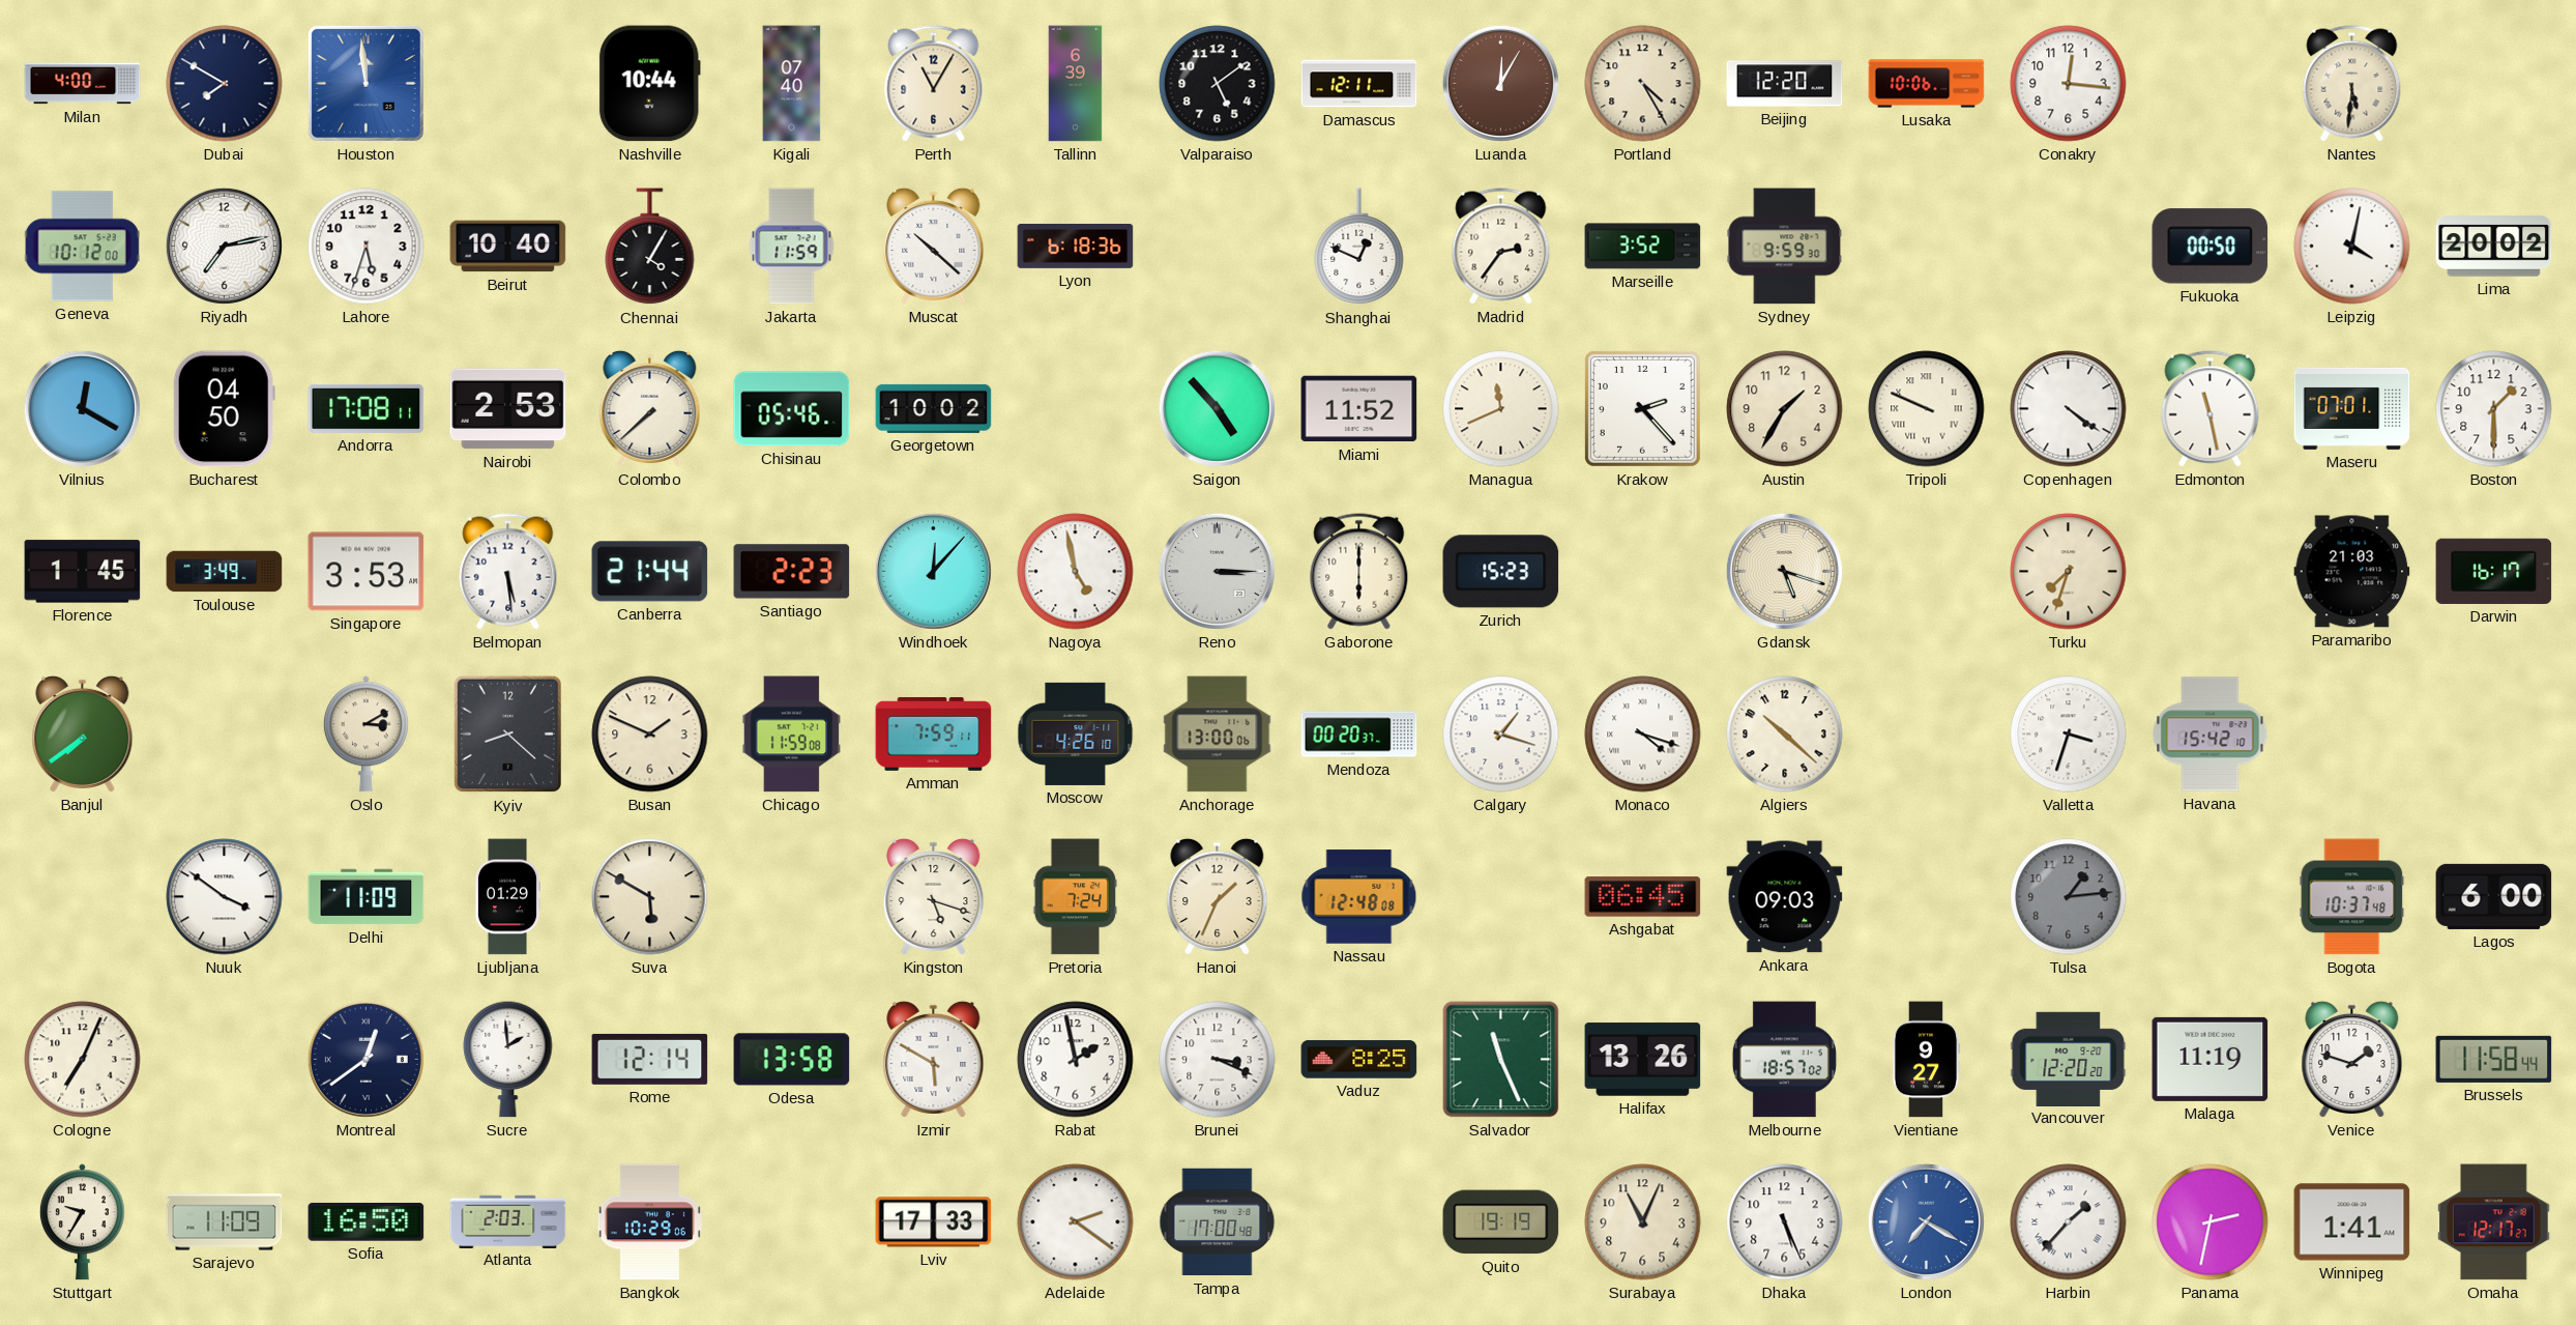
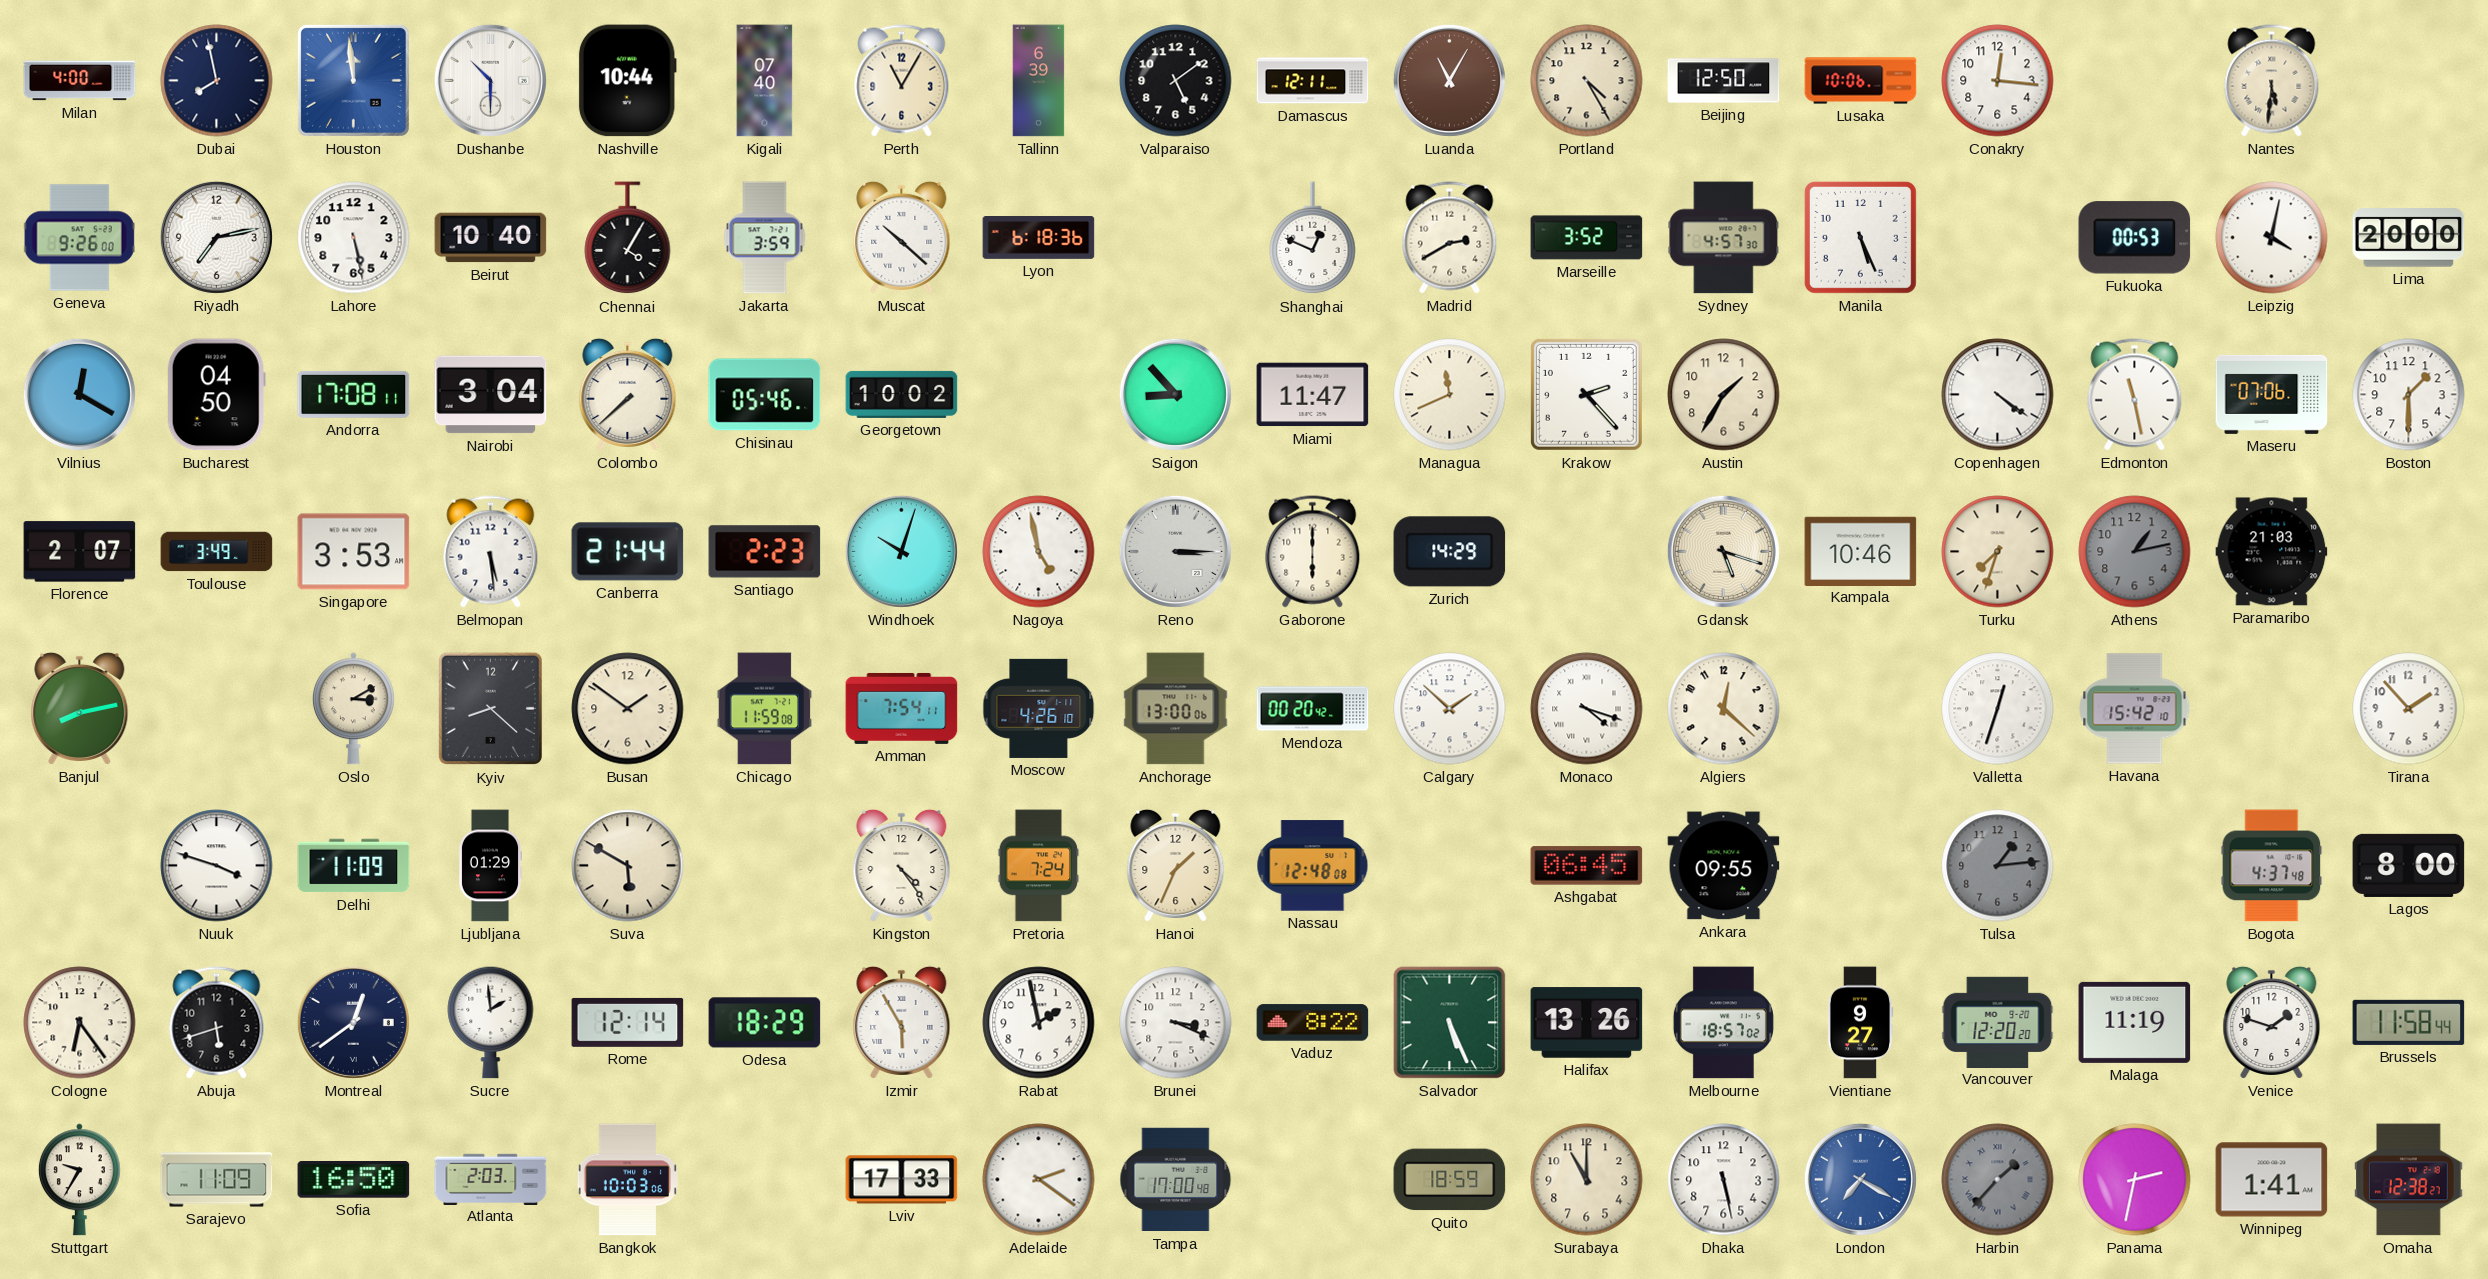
Dubai: 7:50 -> 7:58 (217, 81)
Dushanbe: none -> 10:30 (490, 80)
Luanda: 12:05 -> 11:05 (1449, 80)
Beijing: 12:20 -> 12:50 (1724, 81)
Geneva: 10:12 -> 9:26 (79, 238)
Lahore: 5:33 -> 5:28 (354, 238)
Jakarta: 11:59 -> 3:59 (765, 238)
Madrid: 2:36 -> 2:40 (1450, 238)
Sydney: 9:59 -> 4:57 (1724, 238)
Manila: none -> 5:26 (1860, 237)
Fukuoka: 00:50 -> 00:53 (2135, 238)
Lima: 20:02 -> 20:00 (2409, 238)
Nairobi: 2:53 -> 3:04 (491, 395)
Saigon: 4:53 -> 8:53 (1175, 394)
Miami: 11:52 -> 11:47 (1313, 395)
Tripoli: 9:49 -> none (1927, 409)
Maseru: 07:01 -> 07:06 (2272, 394)
Florence: 1:45 -> 2:07 (80, 552)
Windhoek: 12:07 -> 10:03 (901, 551)
Zurich: 15:23 -> 14:29 (1450, 552)
Kampala: none -> 10:46 (1861, 551)
Athens: none -> 1:13 (2135, 552)
Darwin: 16:17 -> none (2494, 571)
Banjul: 7:39 -> 8:13 (80, 708)
Busan: 1:49 -> 1:51 (628, 709)
Amman: 7:59 -> 7:54 (902, 708)
Mendoza: 00:20:37 -> 00:20:42 (1313, 709)
Calgary: 1:18 -> 1:52 (1450, 709)
Algiers: 10:22 -> 12:22 (1724, 709)
Valletta: 3:33 -> 12:33 (1998, 709)
Tirana: none -> 1:53 (2409, 709)
Nuuk: 3:51 -> 3:48 (217, 866)
Kingston: 5:18 -> 4:24 (902, 865)
Ankara: 09:03 -> 09:55 (1724, 866)
Bogota: 10:37 -> 4:37 (2272, 866)
Lagos: 6:00 -> 8:00 (2409, 865)
Cologne: 7:04 -> 6:24 (80, 1023)
Abuja: none -> 5:42 (217, 1023)
Odesa: 13:58 -> 18:29 (765, 1023)
Izmir: 5:50 -> 5:55 (902, 1022)
Vaduz: 8:25 -> 8:22 (1313, 1023)
Salvador: 11:26 -> 5:26 (1450, 1023)
Bangkok: 10:29 -> 10:03 (627, 1180)
Quito: 19:19 -> 18:59 (1450, 1180)
Surabaya: 11:04 -> 11:00 (1587, 1180)
Dhaka: 5:26 -> 5:28 (1724, 1180)
Harbin dial: white -> grey (1998, 1180)
Omaha: 12:17 -> 12:38 (2409, 1180)
